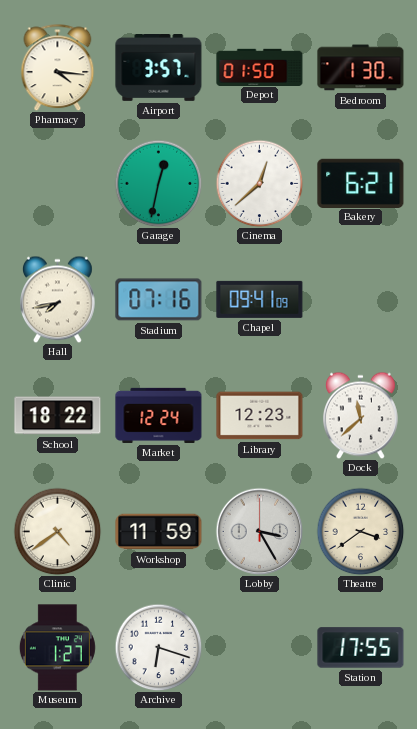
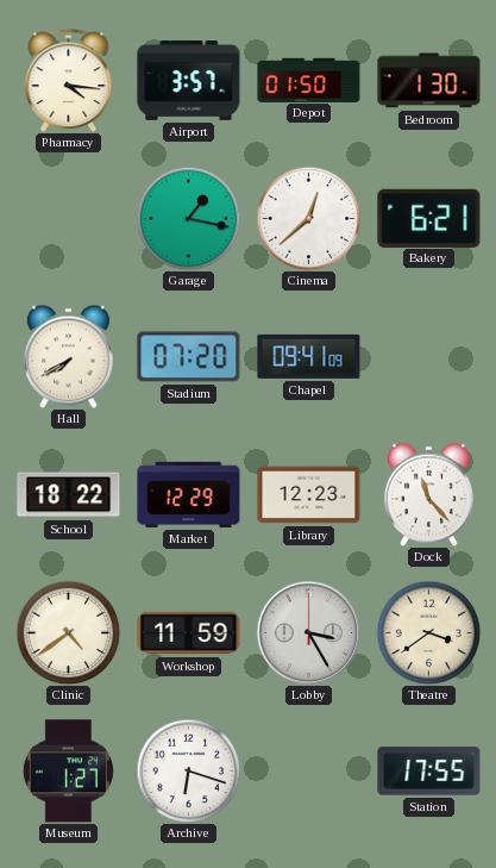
Garage: 12:32 -> 1:17 (188, 218)
Hall: 7:43 -> 7:40 (69, 356)
Stadium: 07:16 -> 07:20 (189, 357)
Market: 12:24 -> 12:29 (189, 494)
Dock: 11:38 -> 11:23 (429, 494)
